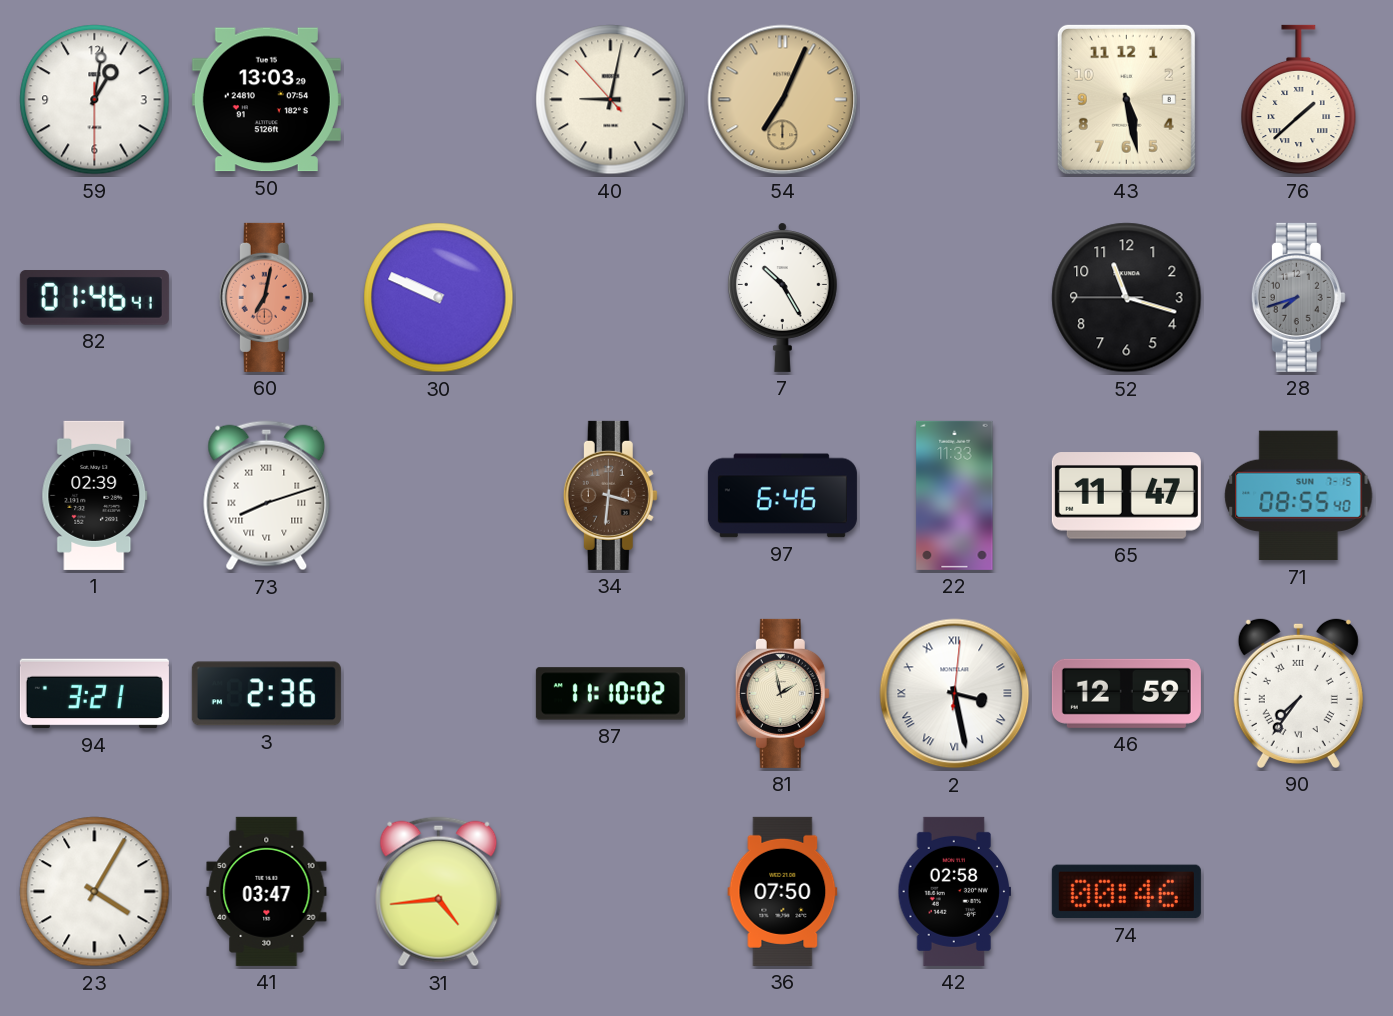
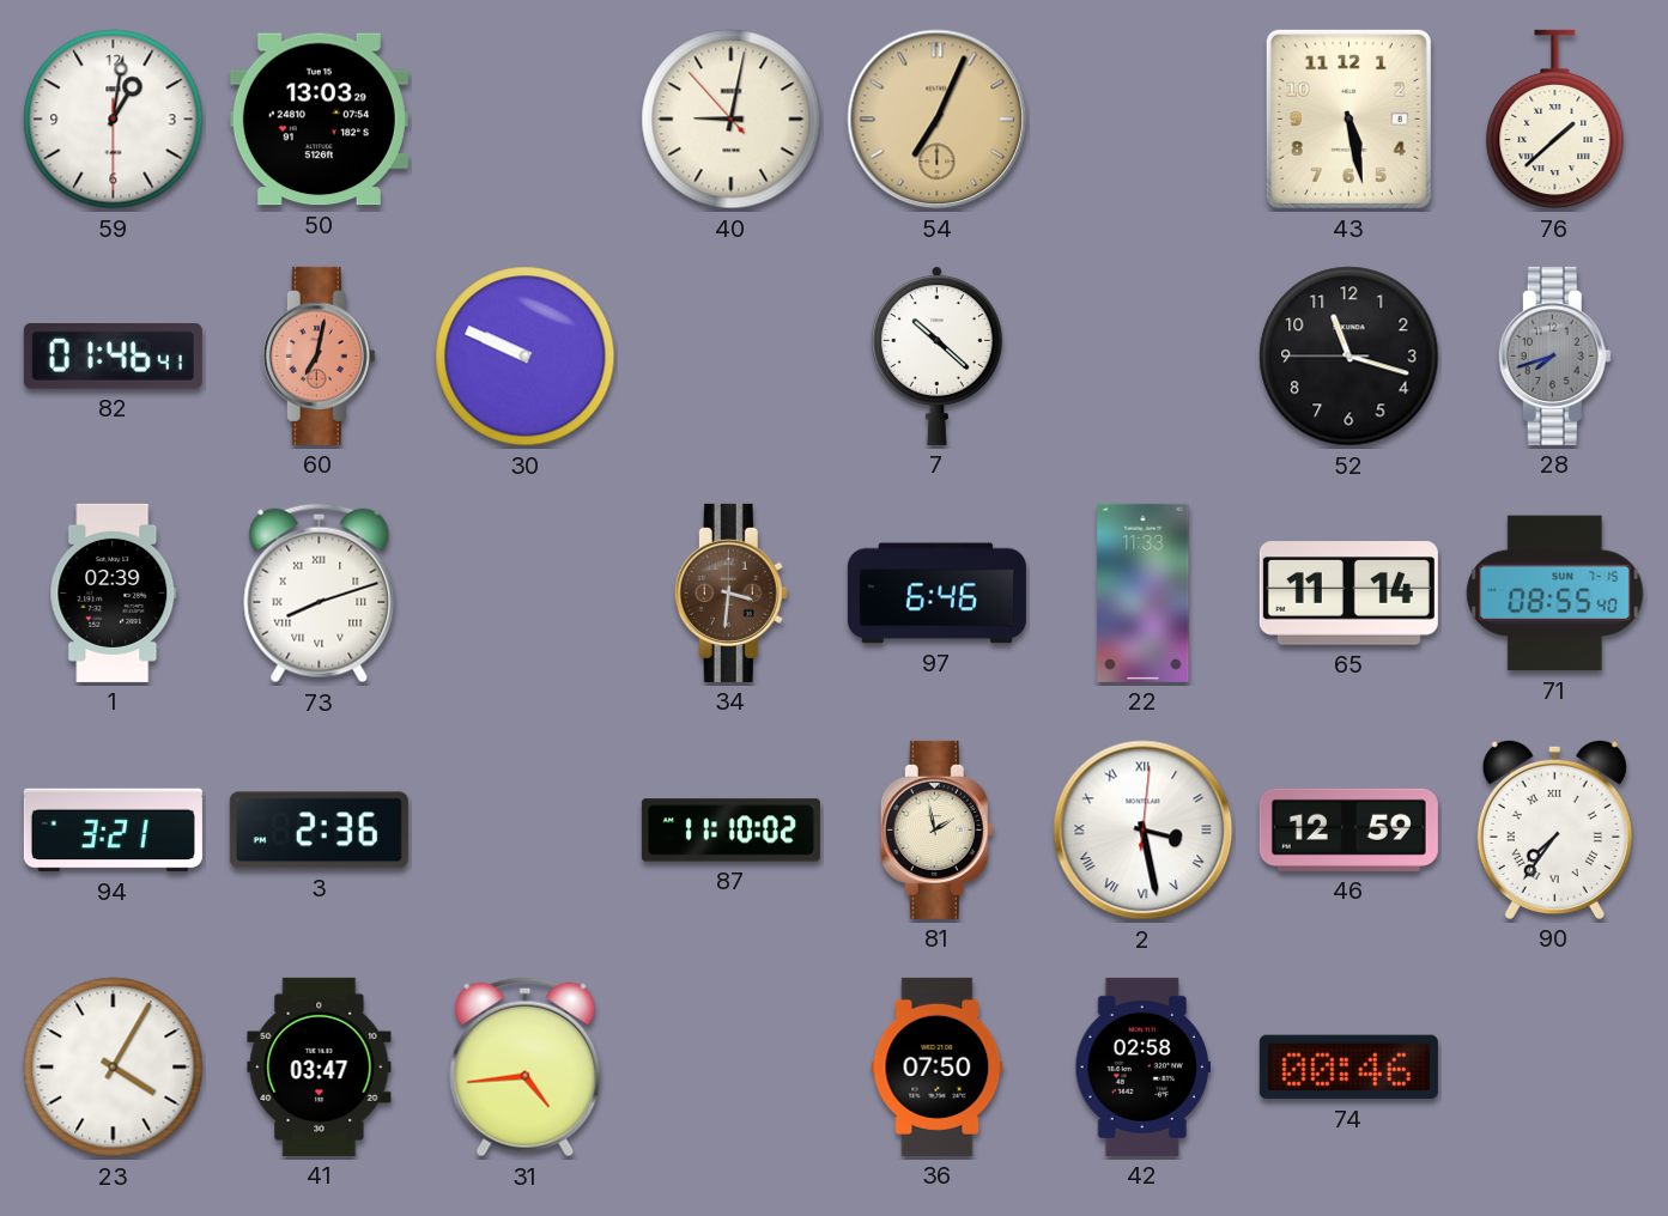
7: 10:25 -> 10:22 (936, 355)
65: 11:47 -> 11:14 (1348, 594)
